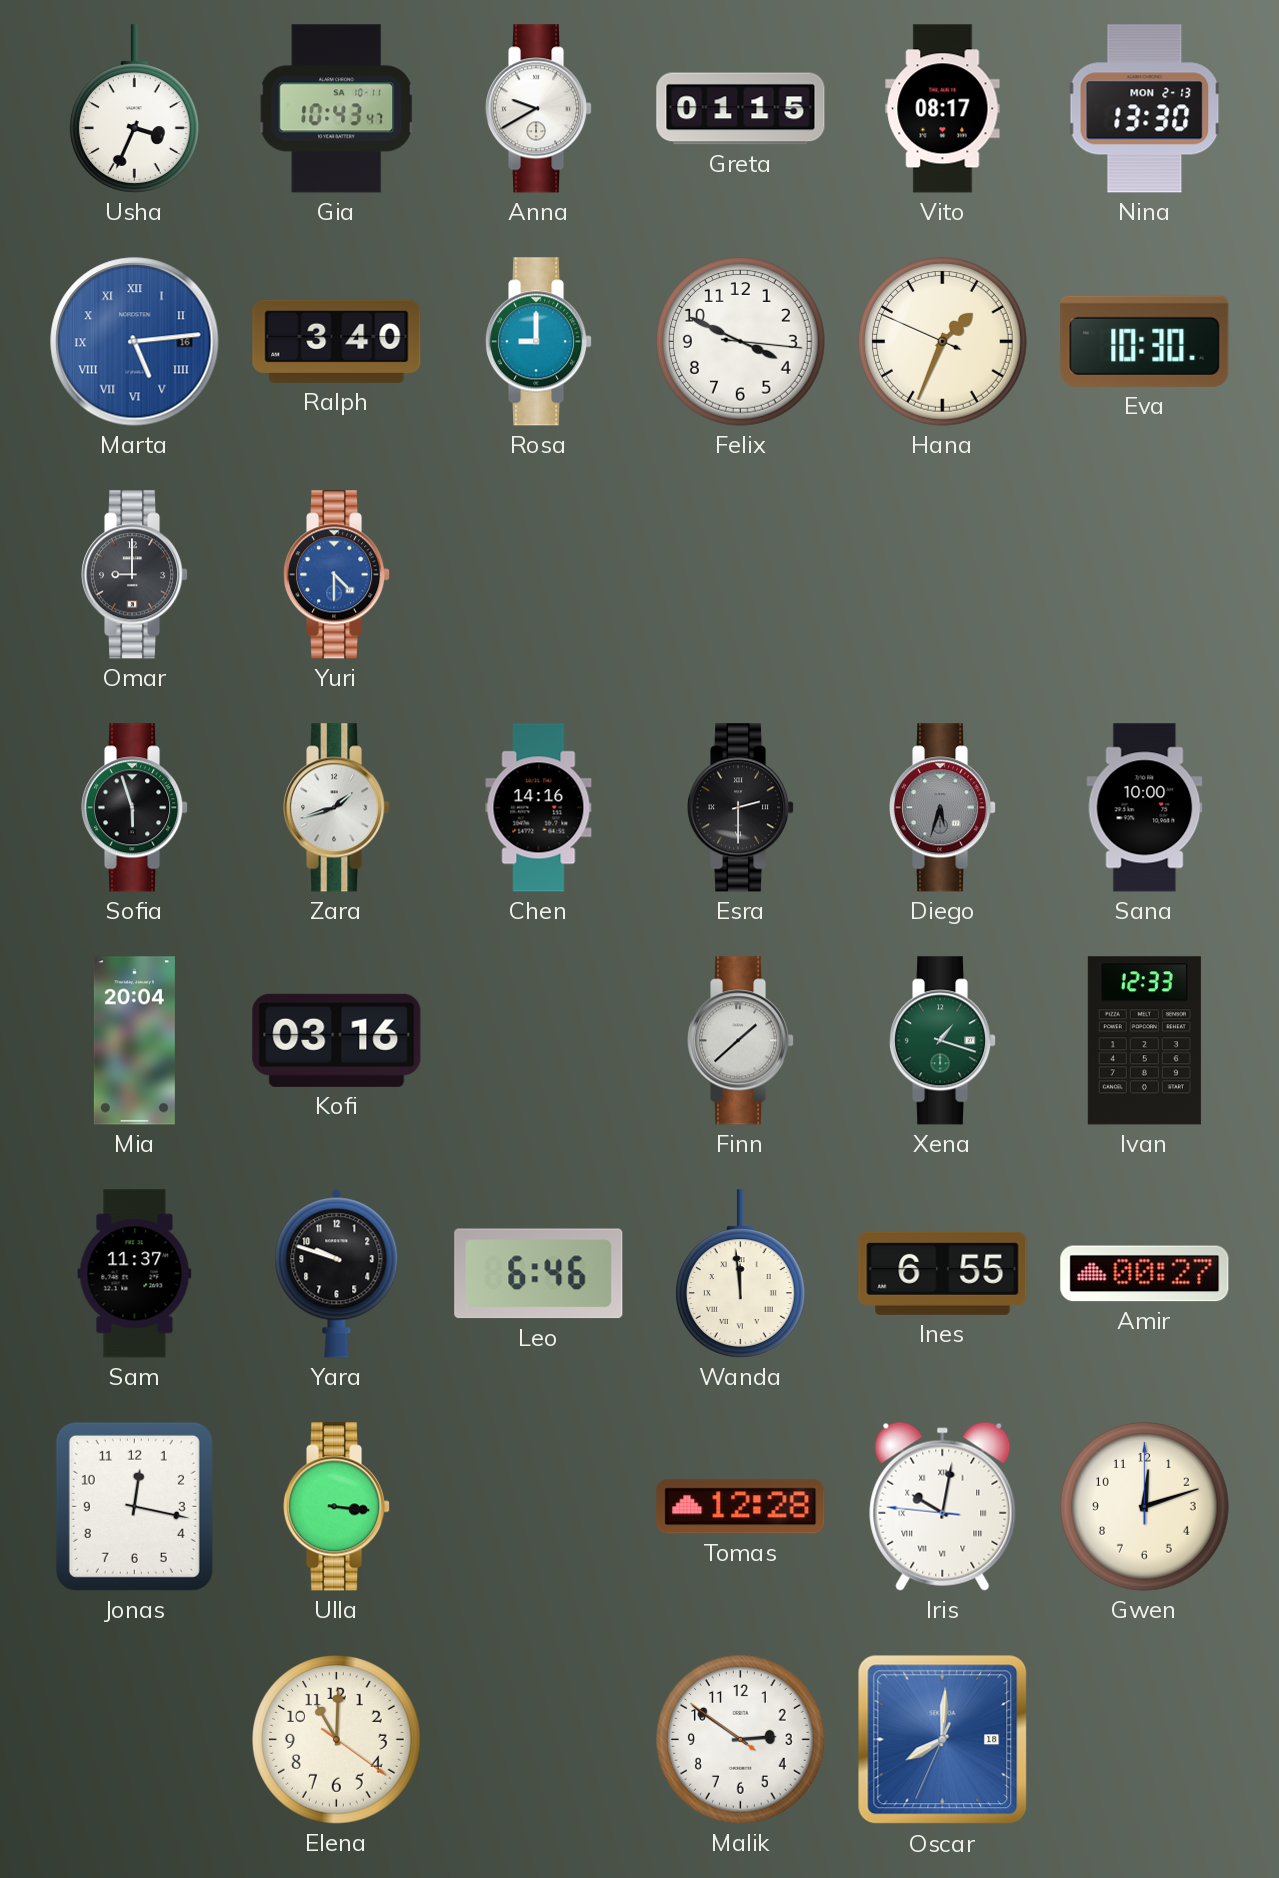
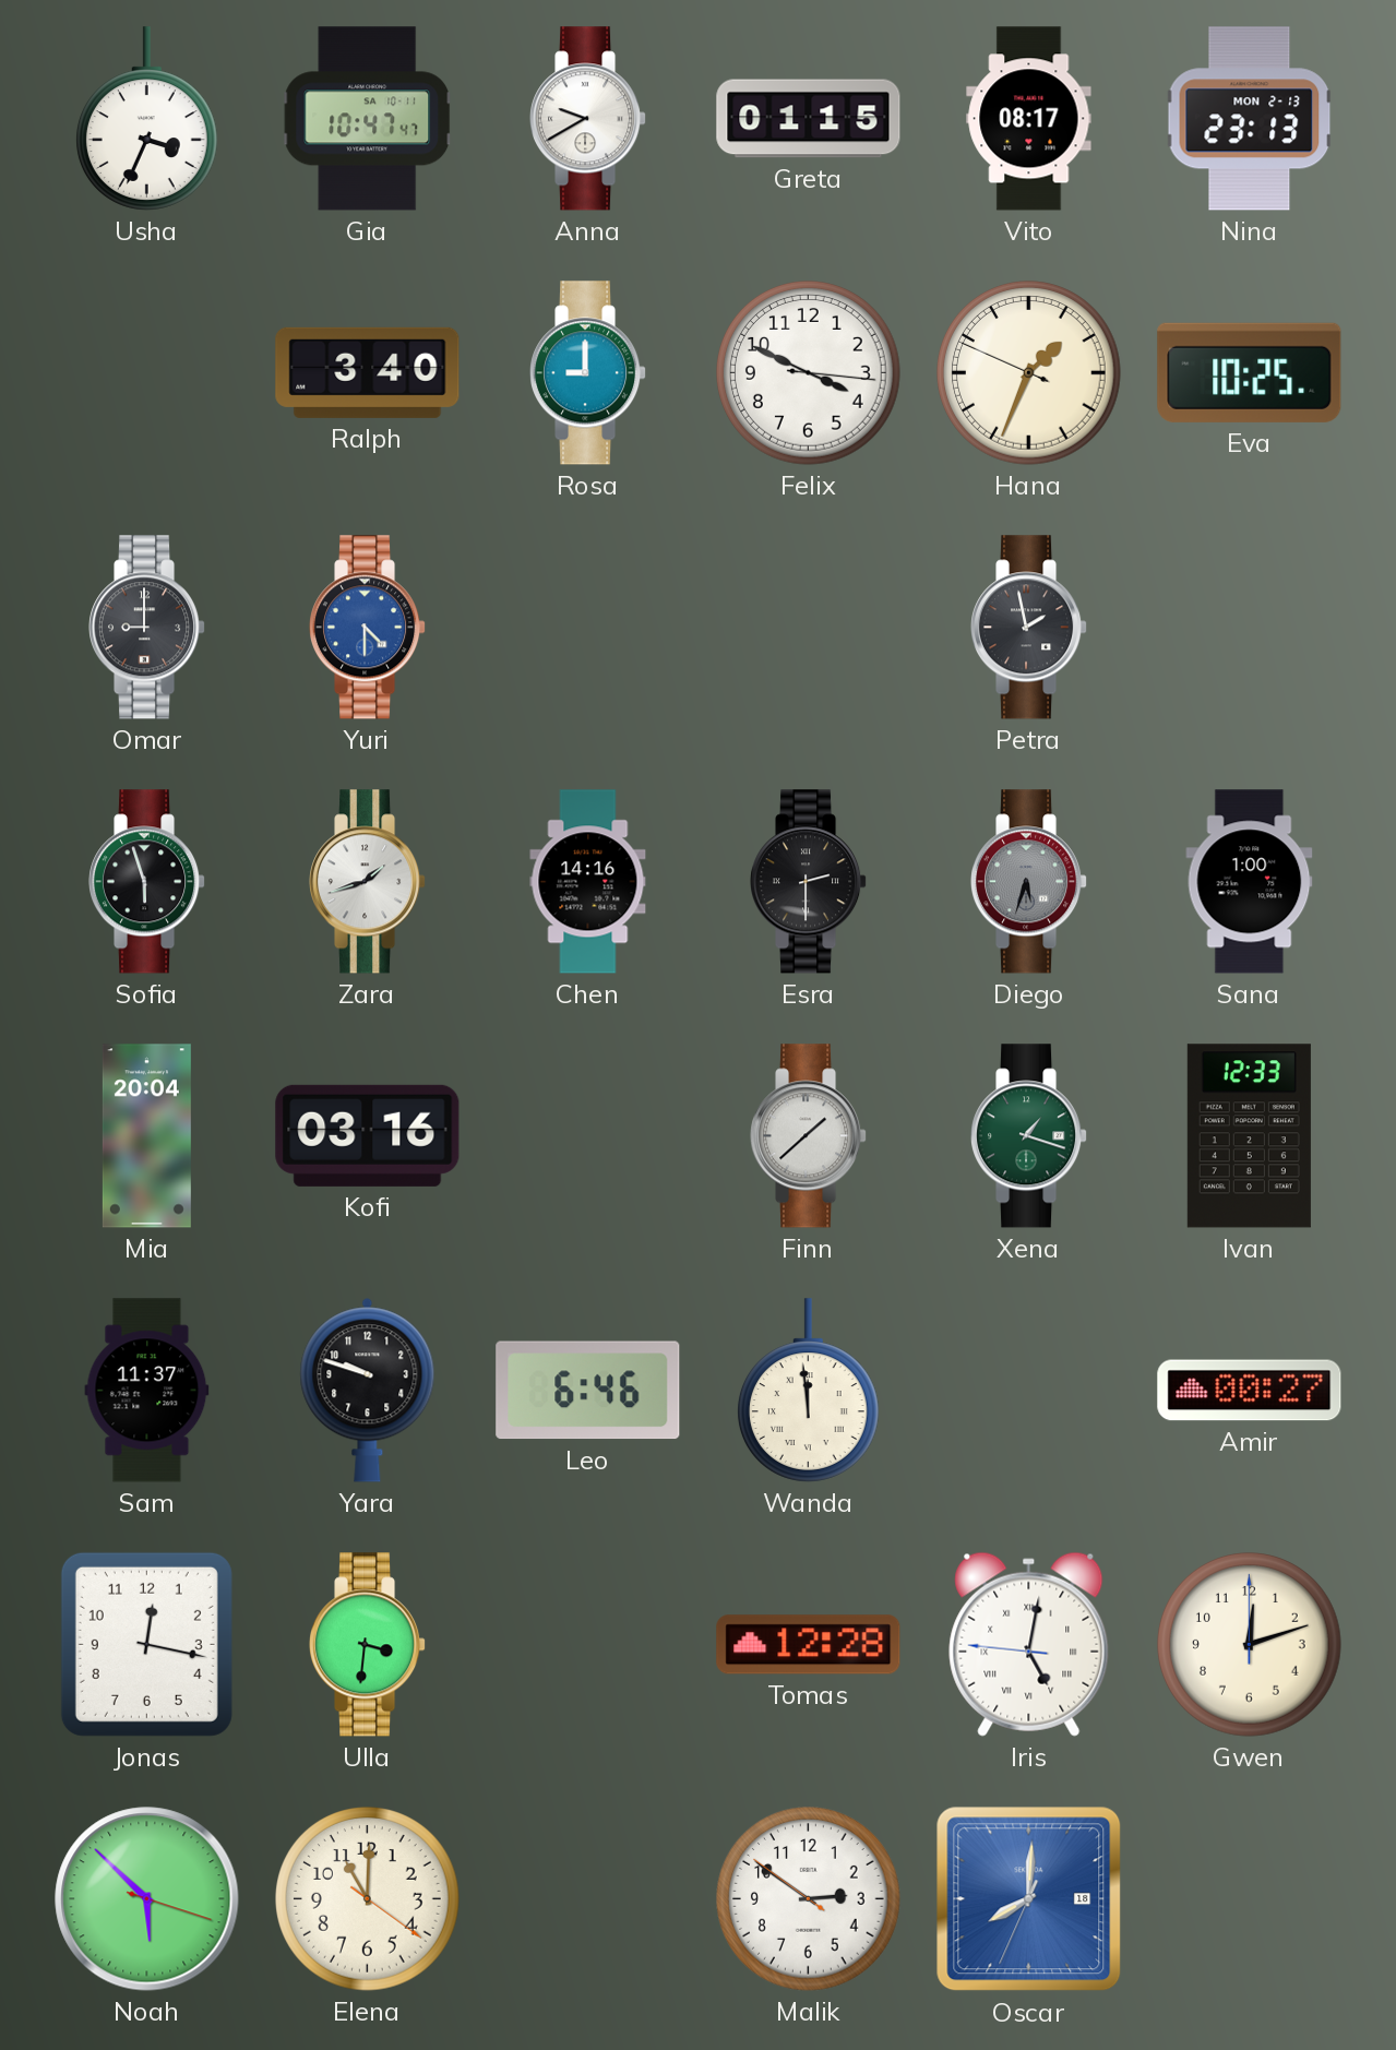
Gia: 10:43 -> 10:47 (368, 119)
Nina: 13:30 -> 23:13 (1250, 119)
Marta: 5:14 -> none (135, 342)
Eva: 10:30 -> 10:25 (1250, 372)
Petra: none -> 1:58 (1030, 628)
Sana: 10:00 -> 1:00 (1250, 882)
Ines: 6:55 -> none (943, 1273)
Ulla: 3:16 -> 3:31 (369, 1645)
Iris: 10:01 -> 5:01 (1029, 1644)
Noah: none -> 5:52 (147, 1899)
